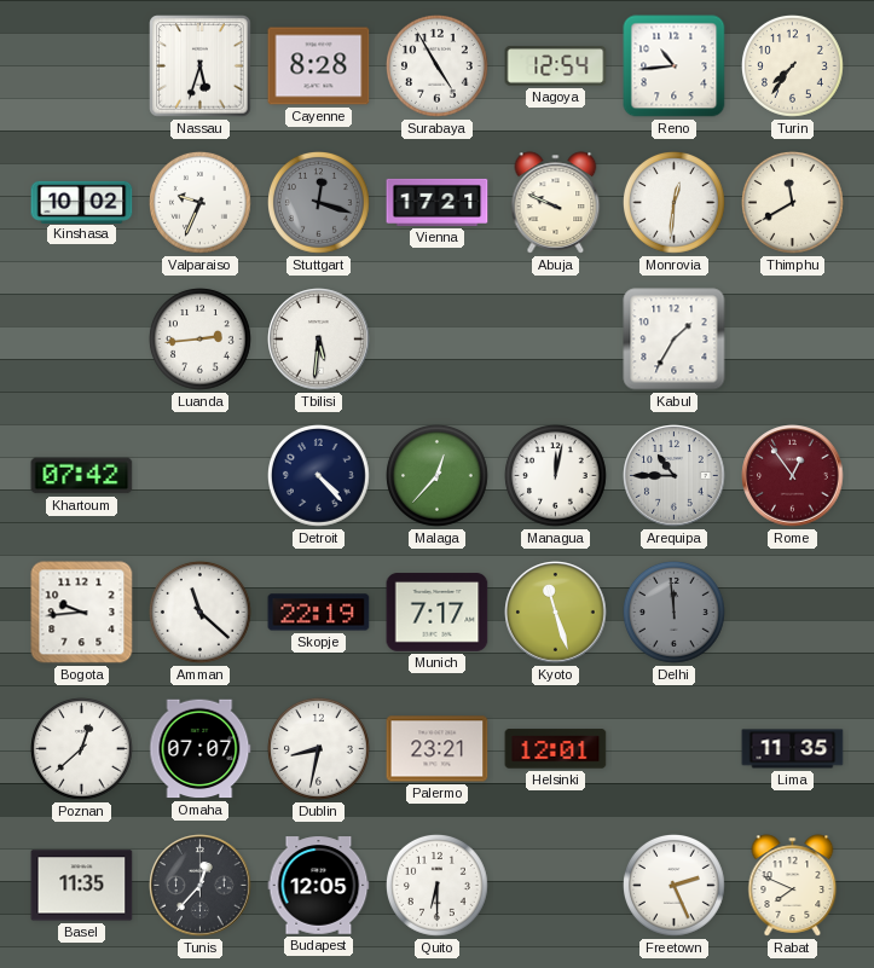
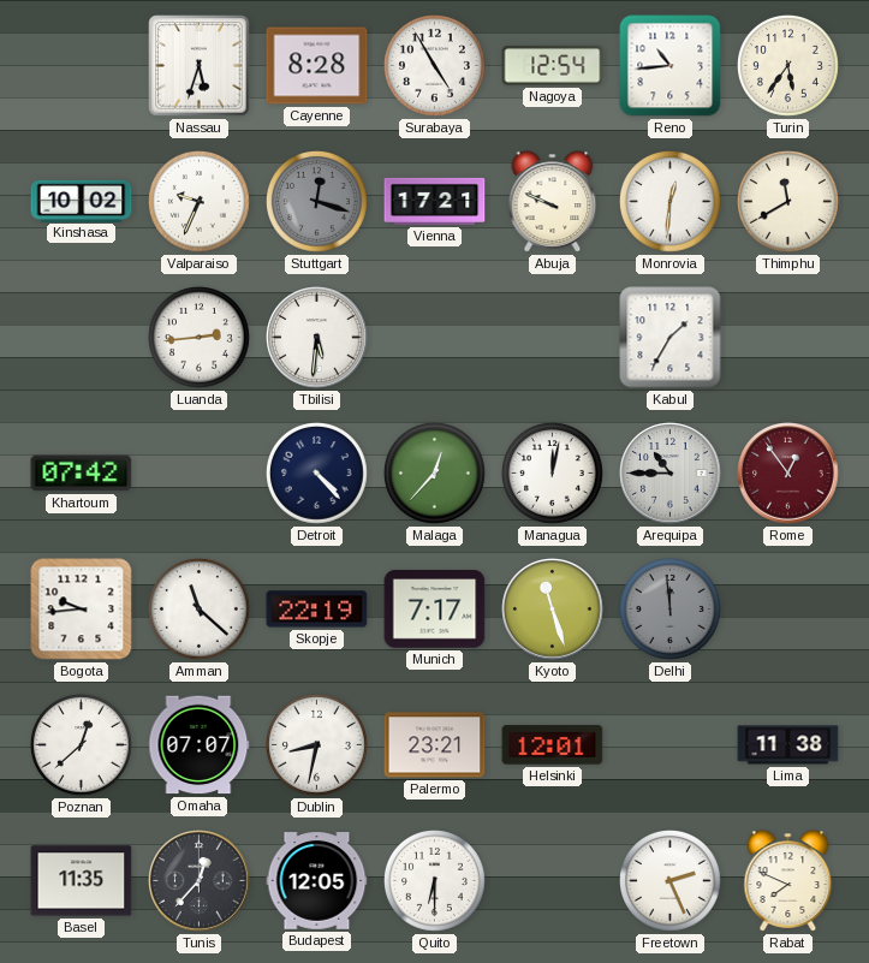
Turin: 7:36 -> 5:36 (788, 66)
Lima: 11:35 -> 11:38 (788, 745)
